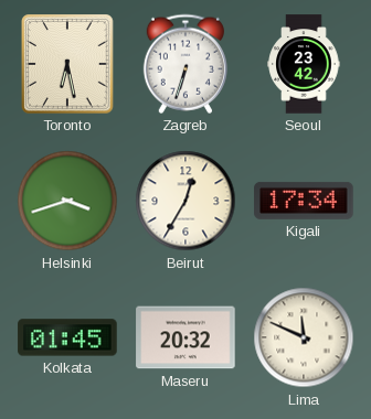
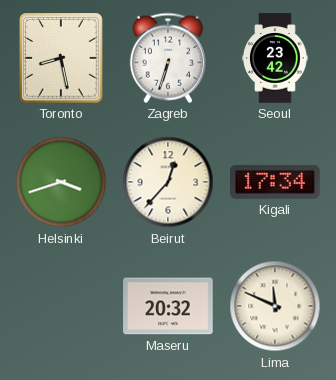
Toronto: 6:28 -> 8:28 (61, 58)
Beirut: 12:35 -> 12:37 (168, 182)
Kolkata: 01:45 -> none (67, 337)
